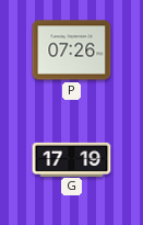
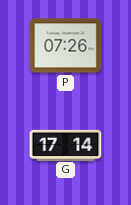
G: 17:19 -> 17:14 (66, 145)
